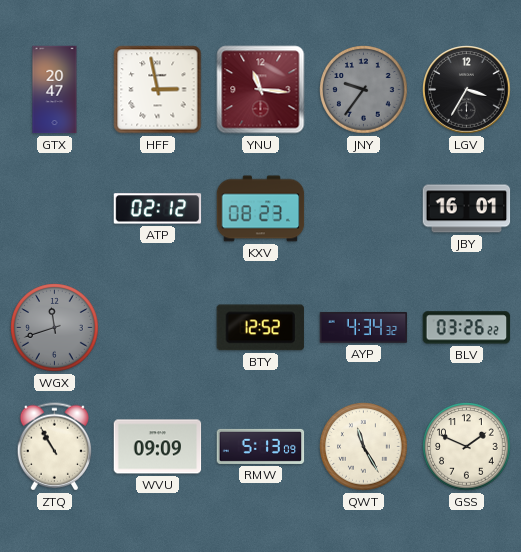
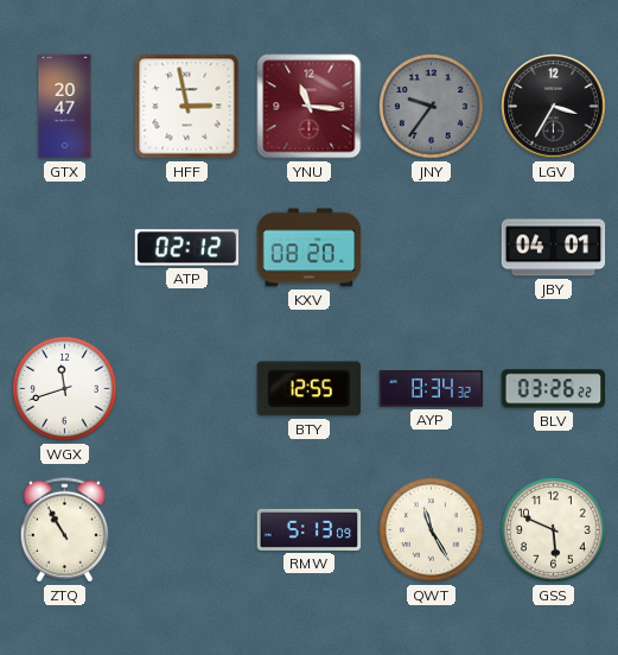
KXV: 08:23 -> 08:20 (310, 248)
JBY: 16:01 -> 04:01 (554, 248)
WGX dial: grey -> white (65, 389)
BTY: 12:52 -> 12:55 (308, 389)
AYP: 4:34 -> 8:34 (432, 388)
WVU: 09:09 -> none (158, 447)
GSS: 1:49 -> 5:49 (554, 530)
